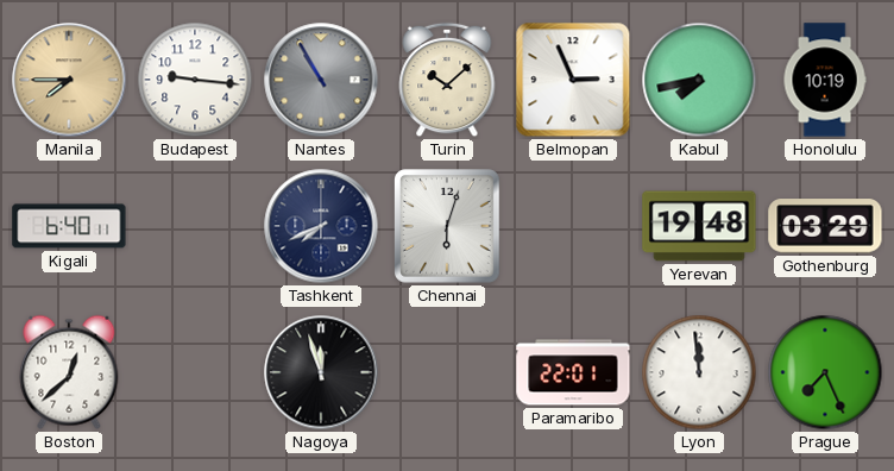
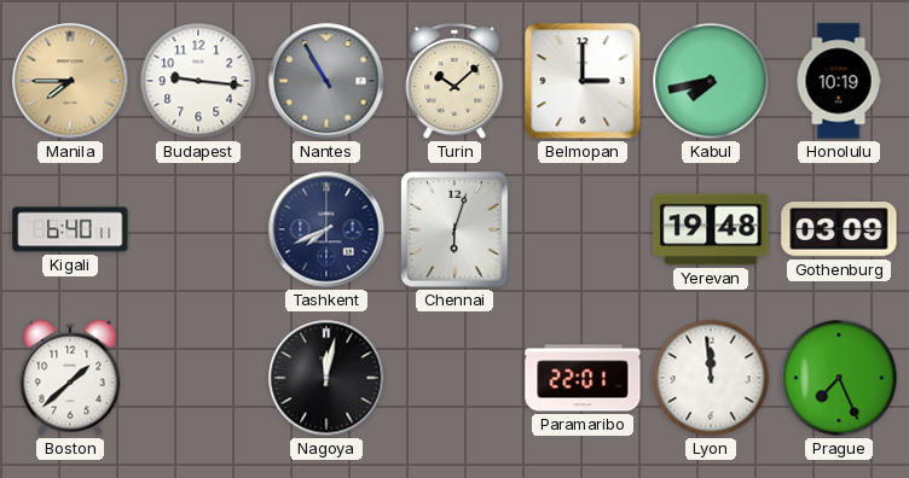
Belmopan: 2:56 -> 3:00 (583, 81)
Gothenburg: 03:29 -> 03:09 (839, 229)
Boston: 12:38 -> 1:38 (70, 378)
Nagoya: 11:57 -> 12:02 (326, 378)
